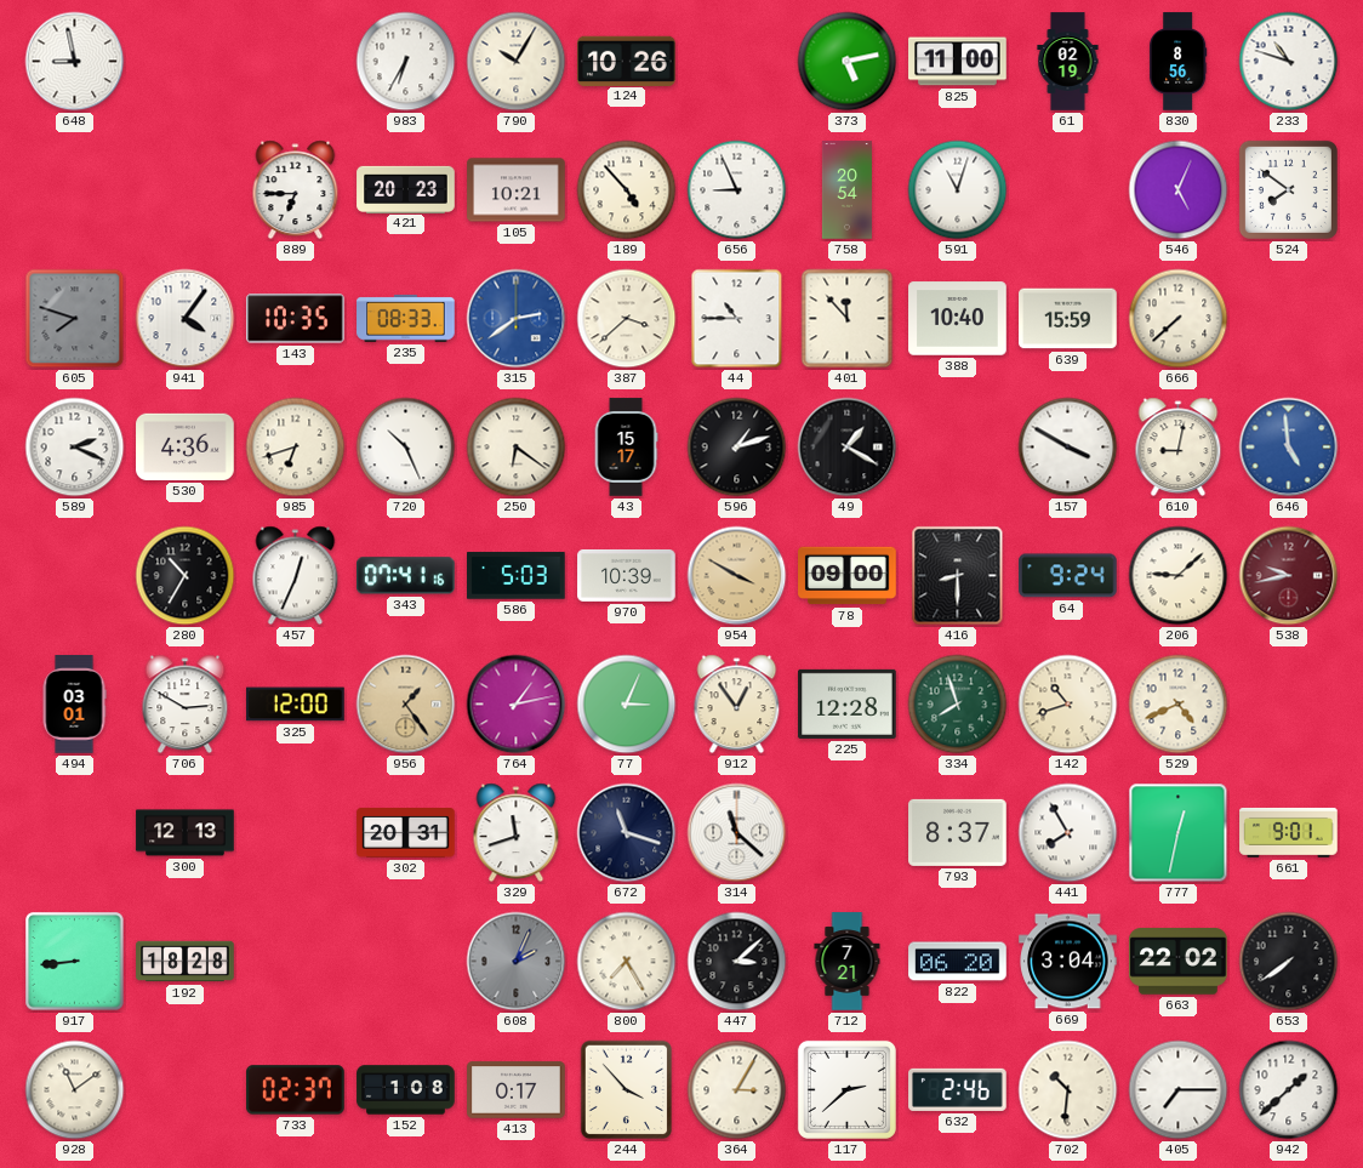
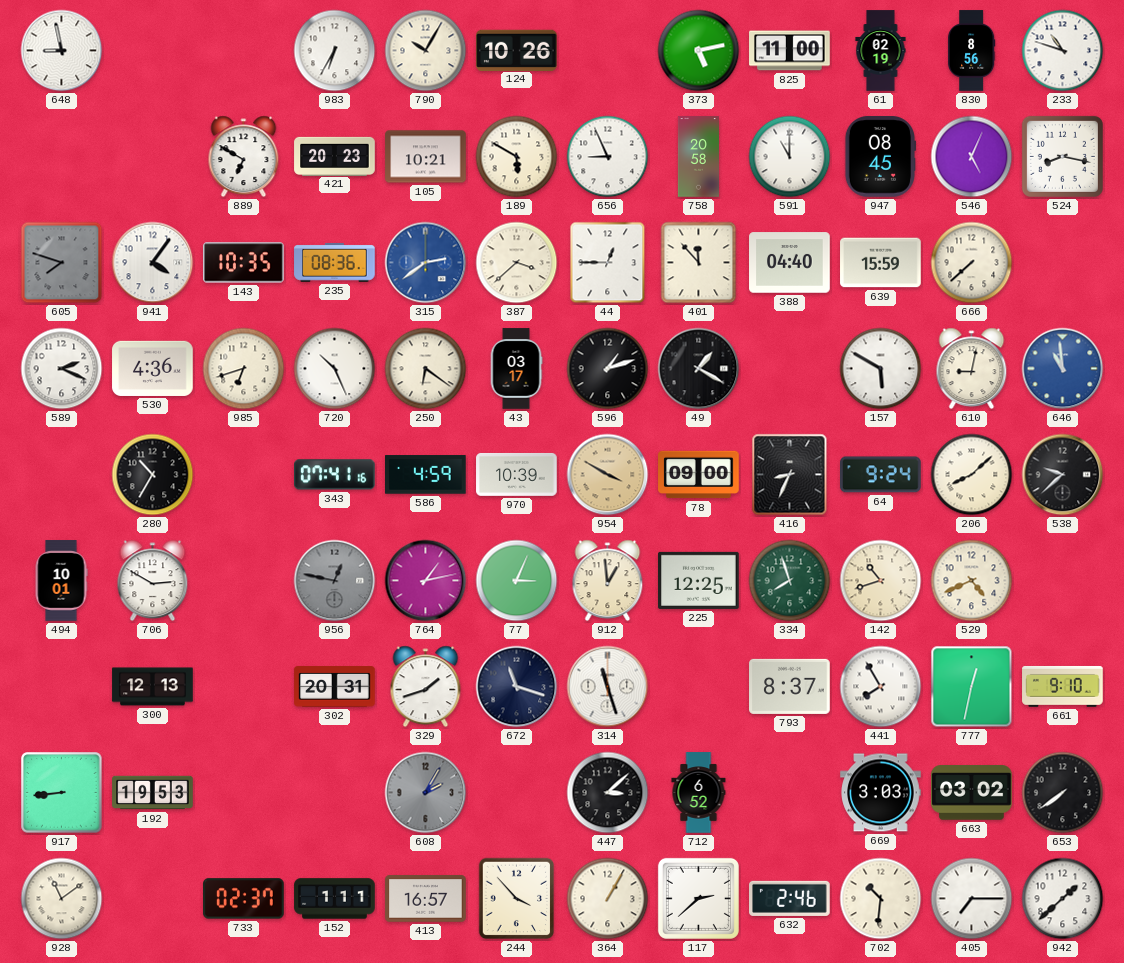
889: 6:45 -> 6:50 (244, 157)
189: 4:53 -> 5:50 (517, 157)
758: 20:54 -> 20:58 (698, 157)
591: 11:03 -> 11:00 (790, 157)
947: none -> 08:45 (879, 157)
524: 7:51 -> 8:17 (1062, 156)
235: 08:33 -> 08:36 (335, 262)
44: 10:45 -> 12:45 (608, 263)
388: 10:40 -> 04:40 (790, 263)
43: 15:17 -> 03:17 (516, 369)
157: 3:50 -> 5:50 (881, 369)
646: 4:59 -> 10:59 (1063, 369)
457: 12:34 -> none (296, 576)
586: 5:03 -> 4:59 (426, 475)
416: 8:30 -> 8:34 (790, 475)
206: 9:08 -> 8:08 (972, 475)
538: 9:43 -> 9:38 (1063, 475)
538 dial: burgundy -> black (1063, 475)
494: 03:01 -> 10:01 (61, 581)
325: 12:00 -> none (296, 705)
956: 1:24 -> 12:47 (335, 581)
956 dial: champagne -> grey (335, 581)
912: 12:54 -> 12:59 (608, 581)
225: 12:28 -> 12:25 (699, 580)
329: 11:42 -> 1:42 (426, 687)
314: 11:22 -> 11:27 (608, 687)
661: 9:01 -> 9:10 (1063, 687)
192: 18:28 -> 19:53 (153, 793)
608: 2:04 -> 2:05 (426, 793)
800: 7:25 -> none (627, 962)
712: 7:21 -> 6:52 (699, 793)
822: 06:20 -> none (958, 962)
669: 3:04 -> 3:03 (881, 793)
663: 22:02 -> 03:02 (972, 793)
152: 1:08 -> 1:11 (335, 899)
413: 0:17 -> 16:57 (426, 899)
364: 3:05 -> 1:05 (608, 899)
